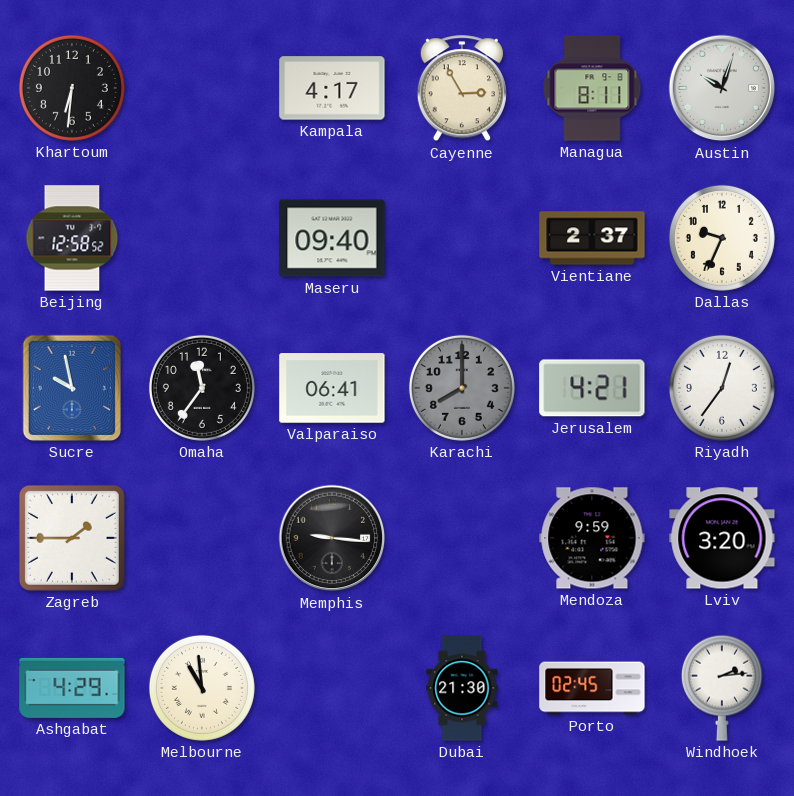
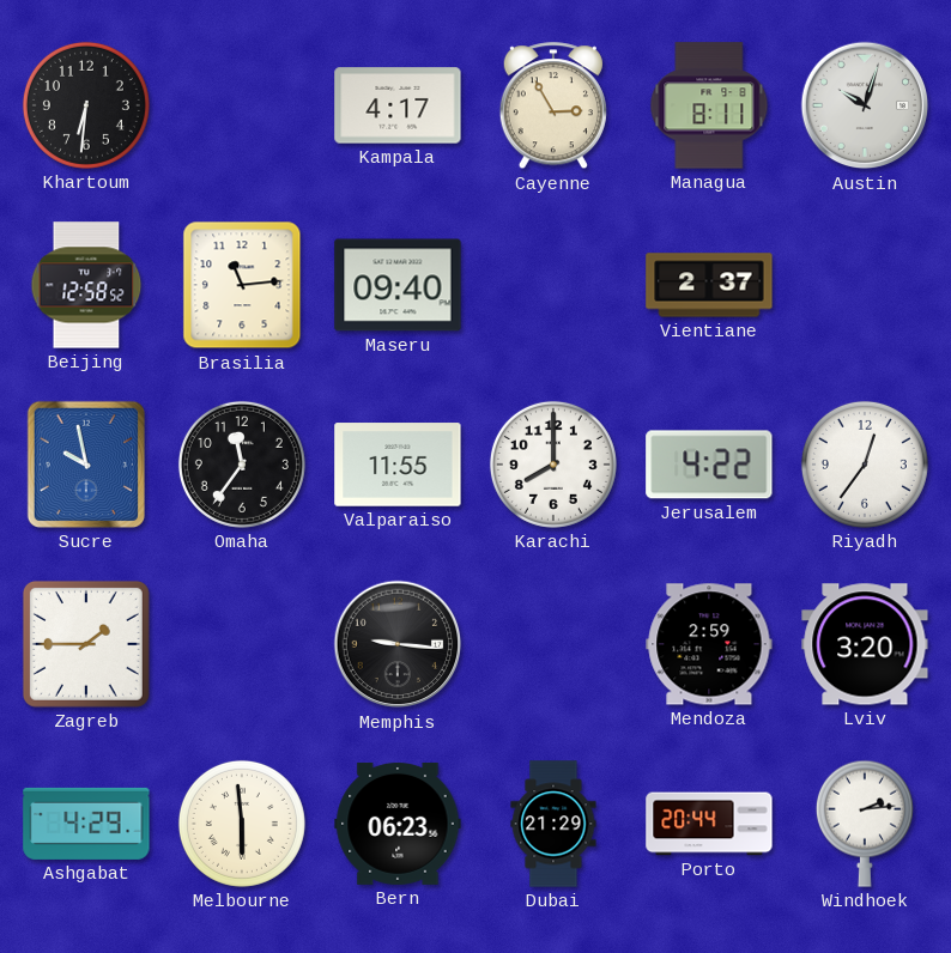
Brasilia: none -> 11:14 (242, 285)
Dallas: 9:34 -> none (722, 238)
Valparaiso: 06:41 -> 11:55 (398, 465)
Karachi dial: grey -> white (553, 465)
Jerusalem: 4:21 -> 4:22 (709, 465)
Mendoza: 9:59 -> 2:59 (709, 644)
Melbourne: 10:59 -> 5:59 (242, 824)
Bern: none -> 06:23 (398, 824)
Dubai: 21:30 -> 21:29 (553, 824)
Porto: 02:45 -> 20:44 (709, 824)
